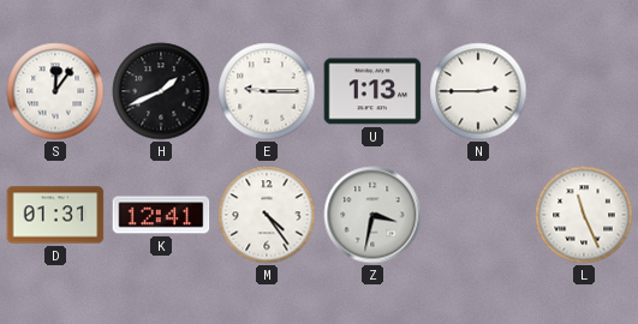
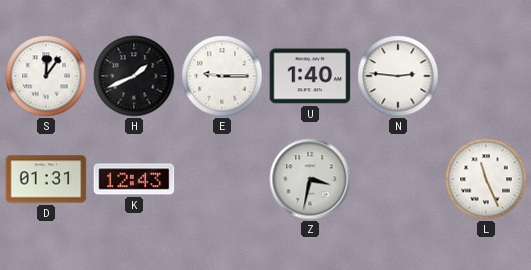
U: 1:13 -> 1:40 (310, 76)
N: 2:45 -> 2:46 (398, 76)
K: 12:41 -> 12:43 (134, 179)
M: 4:24 -> none (267, 215)
